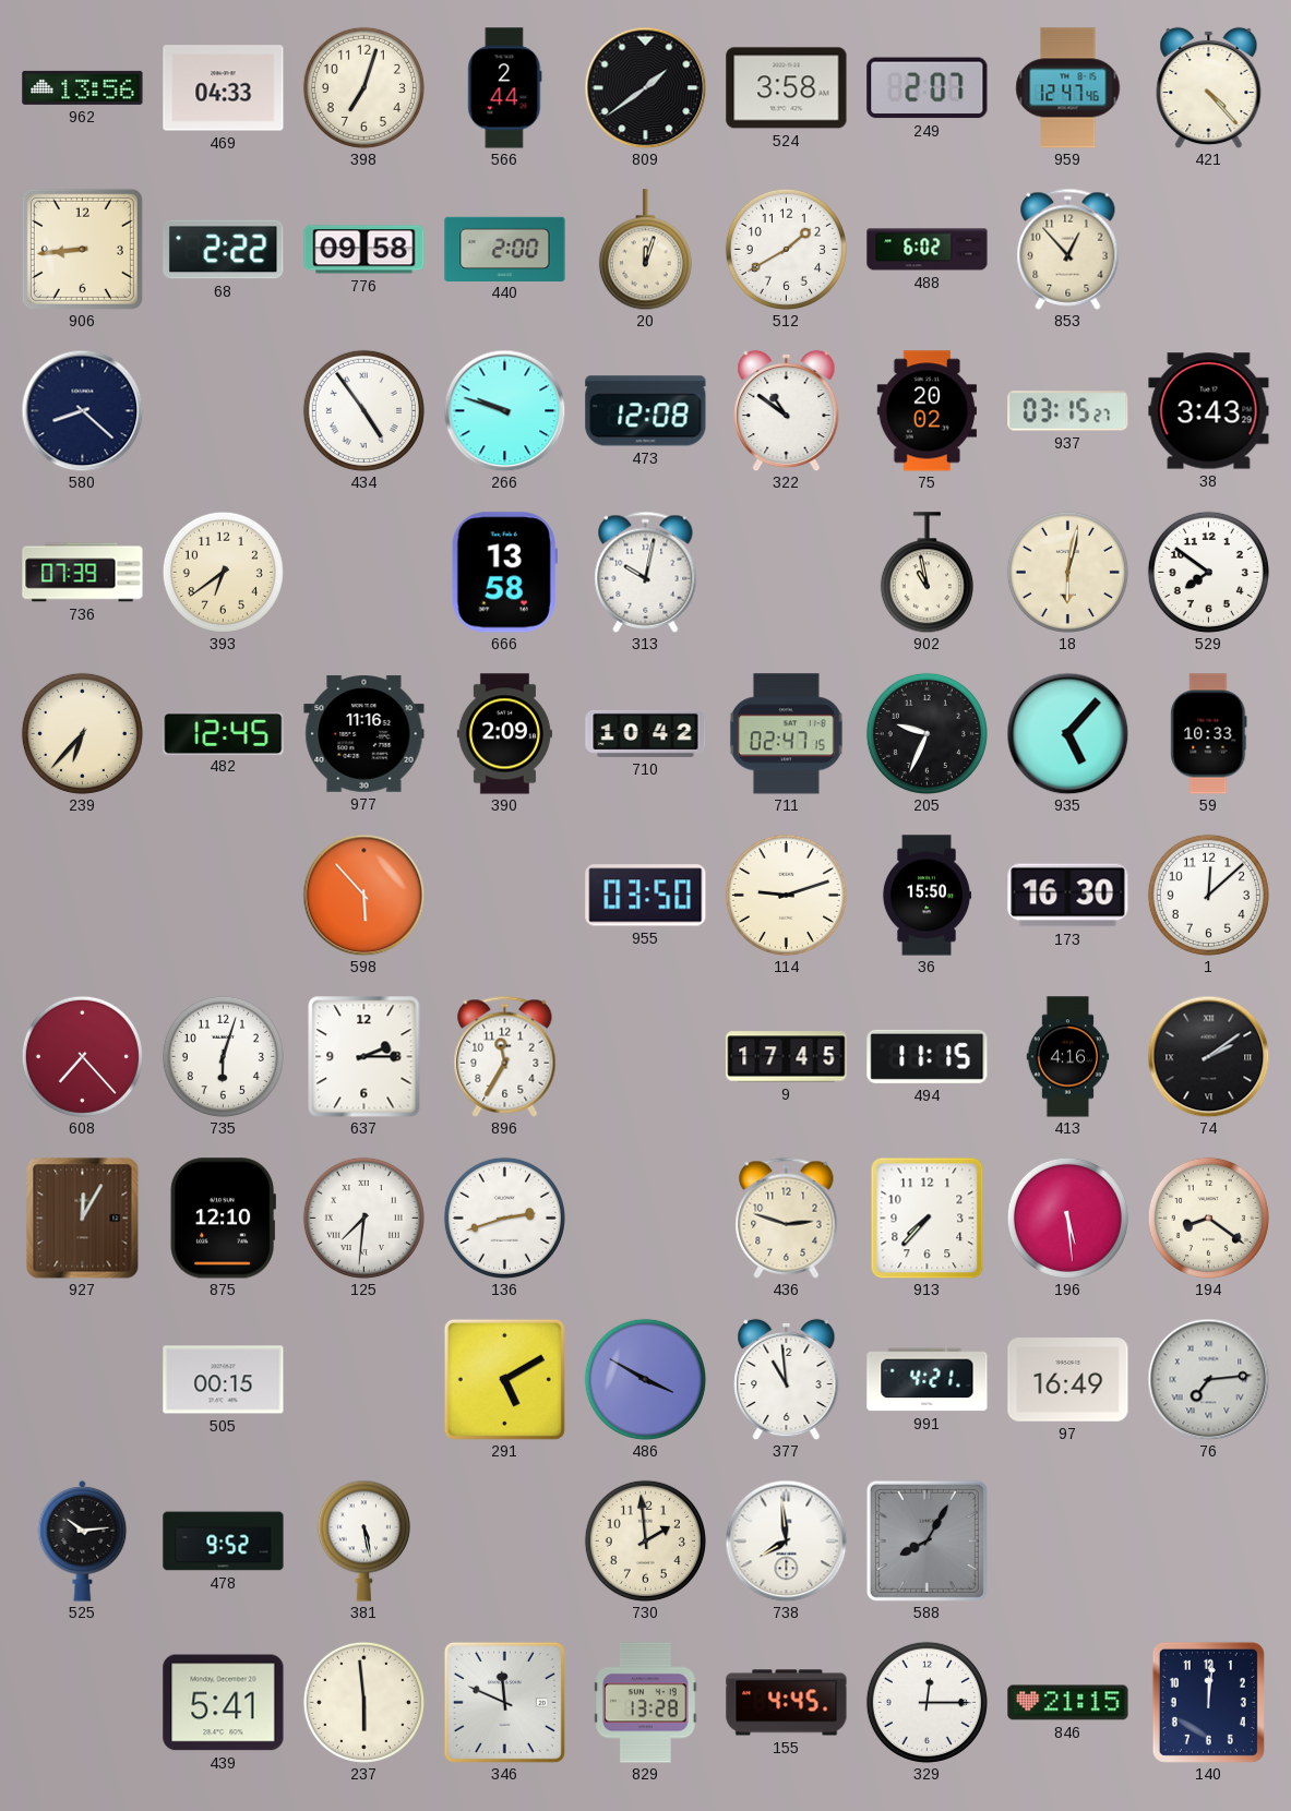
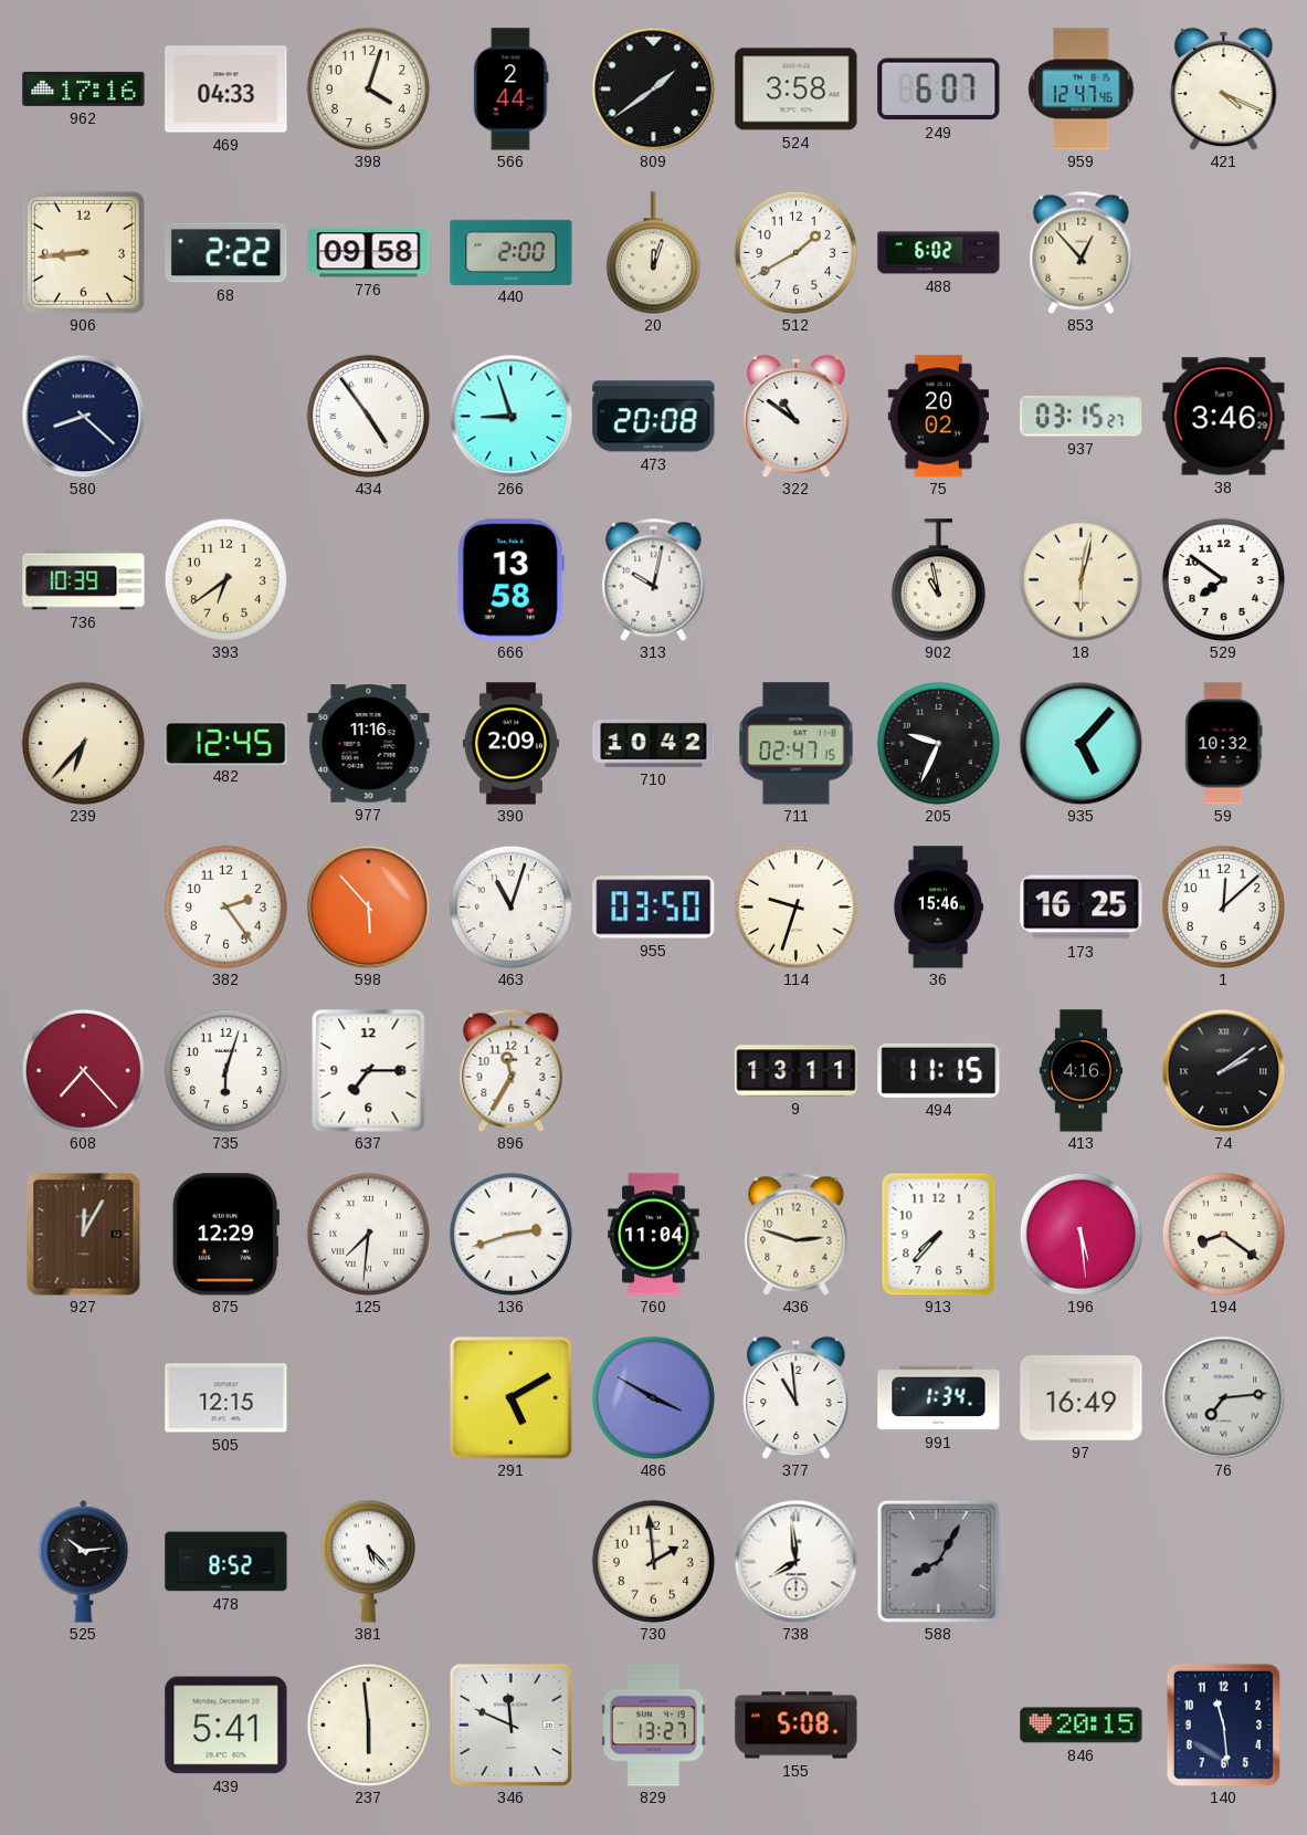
962: 13:56 -> 17:16 (84, 88)
398: 7:03 -> 4:03 (368, 88)
249: 2:07 -> 6:07 (939, 90)
421: 4:23 -> 4:19 (1224, 88)
266: 9:48 -> 8:57 (510, 416)
473: 12:08 -> 20:08 (654, 417)
38: 3:43 -> 3:46 (1224, 417)
736: 07:39 -> 10:39 (84, 580)
59: 10:33 -> 10:32 (1224, 744)
382: none -> 2:24 (225, 906)
463: none -> 11:03 (510, 906)
114: 9:12 -> 9:33 (795, 906)
36: 15:50 -> 15:46 (938, 908)
173: 16:30 -> 16:25 (1082, 908)
637: 2:15 -> 7:15 (369, 1071)
9: 17:45 -> 13:11 (797, 1071)
875: 12:10 -> 12:29 (225, 1235)
760: none -> 11:04 (654, 1235)
505: 00:15 -> 12:15 (226, 1398)
991: 4:21 -> 1:34 (939, 1398)
478: 9:52 -> 8:52 (226, 1562)
381: 5:28 -> 5:23 (368, 1561)
829: 13:28 -> 13:27 (654, 1726)
155: 4:45 -> 5:08 (797, 1726)
329: 12:15 -> none (927, 1702)
846: 21:15 -> 20:15 (1082, 1726)
140: 12:01 -> 11:29 (1223, 1724)
